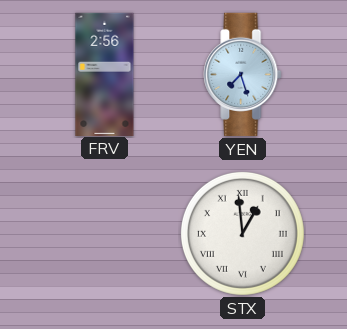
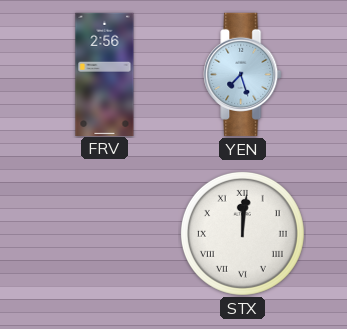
STX: 12:59 -> 12:01 (242, 233)
